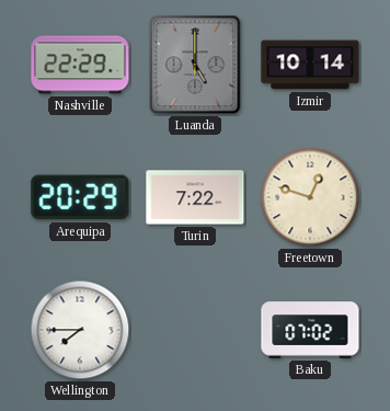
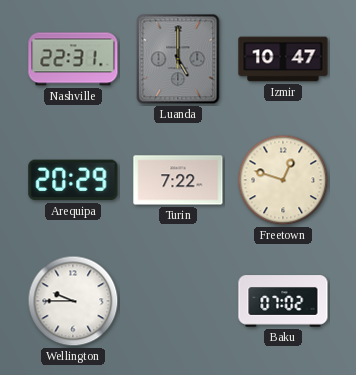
Nashville: 22:29 -> 22:31 (73, 59)
Izmir: 10:14 -> 10:47 (283, 59)
Wellington: 7:45 -> 9:45 (73, 301)
